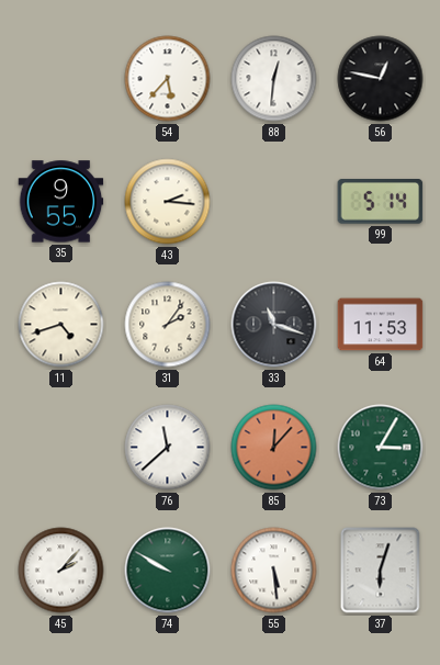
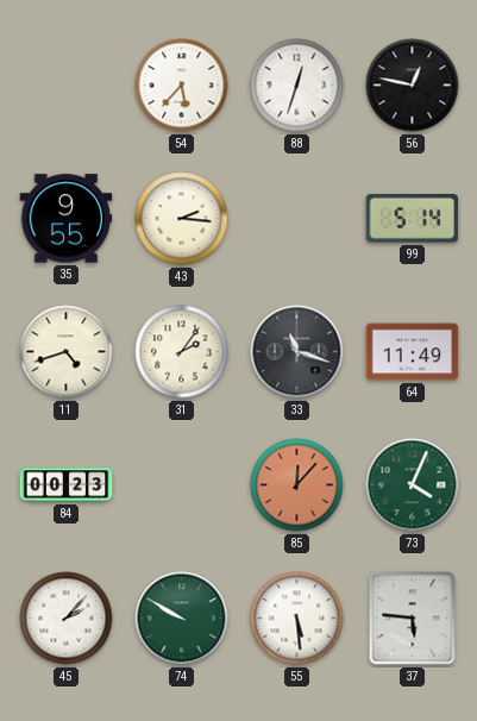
88: 12:31 -> 12:33 (297, 86)
64: 11:53 -> 11:49 (413, 352)
84: none -> 00:23 (67, 485)
76: 11:38 -> none (168, 448)
73: 3:05 -> 4:04 (413, 485)
37: 6:03 -> 5:46 (413, 619)
